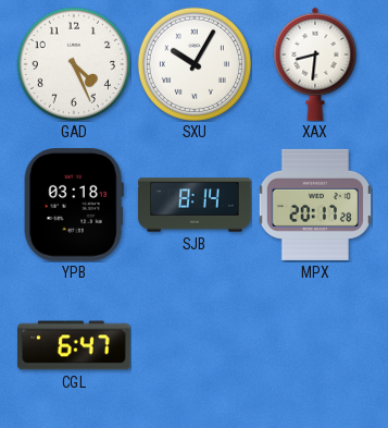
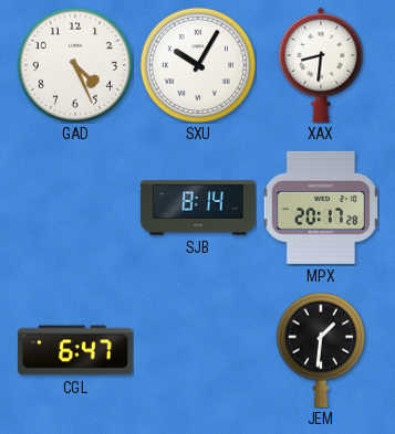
YPB: 03:18 -> none (74, 206)
JEM: none -> 1:31 (321, 350)
